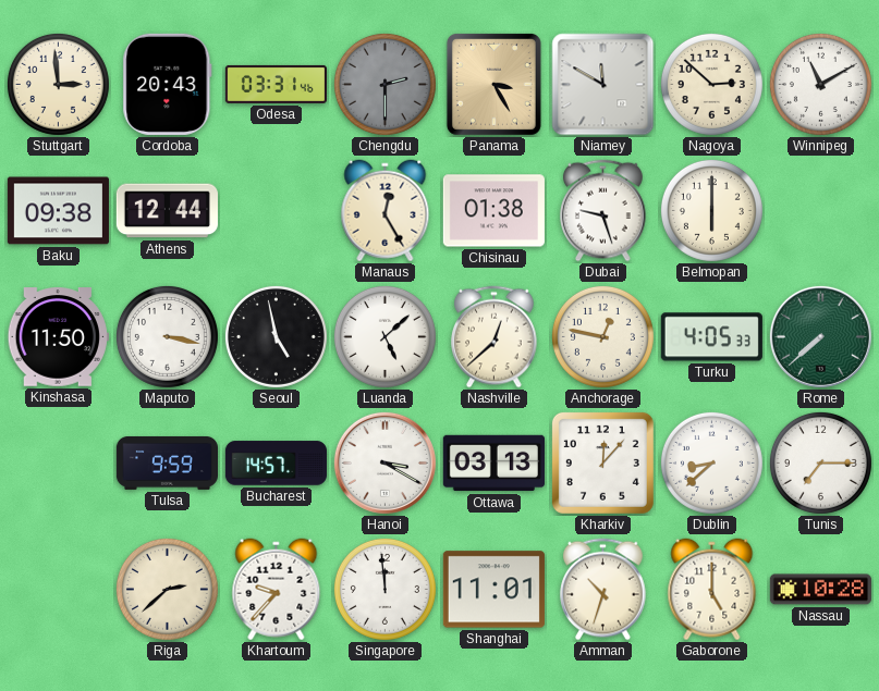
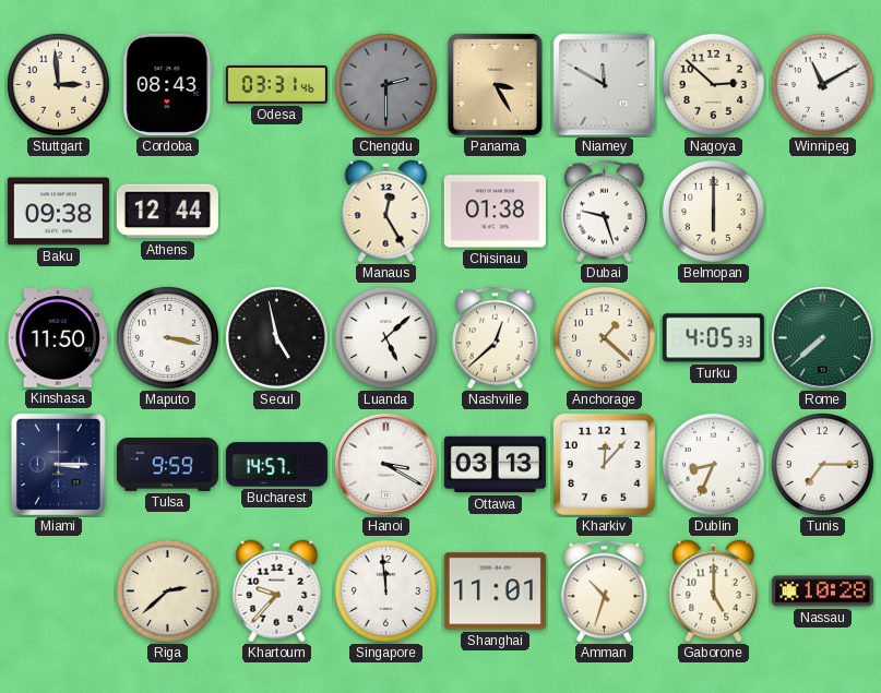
Cordoba: 20:43 -> 08:43 (168, 84)
Anchorage: 12:47 -> 1:22 (604, 337)
Miami: none -> 3:15 (58, 464)
Dublin: 8:38 -> 8:34 (713, 464)
